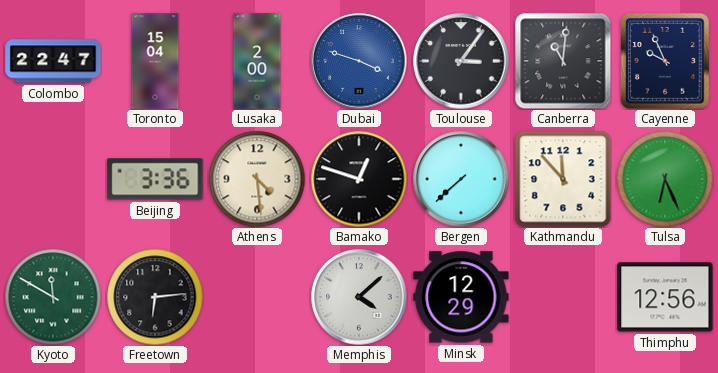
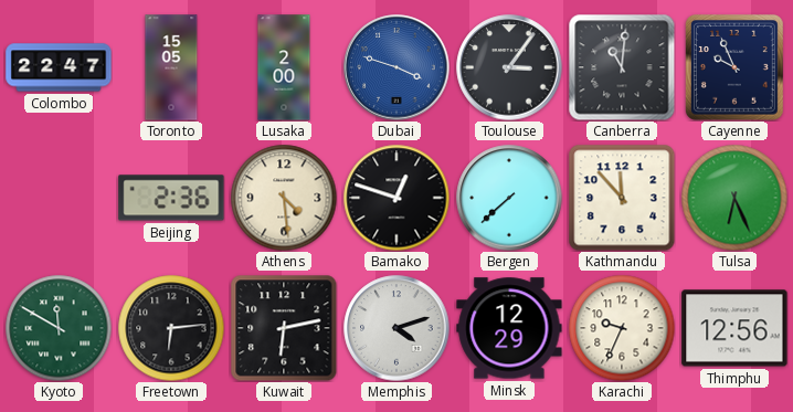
Toronto: 15:04 -> 15:05 (171, 67)
Beijing: 3:36 -> 2:36 (171, 198)
Kuwait: none -> 6:13 (284, 328)
Memphis: 4:08 -> 4:12 (396, 328)
Karachi: none -> 9:34 (622, 328)
